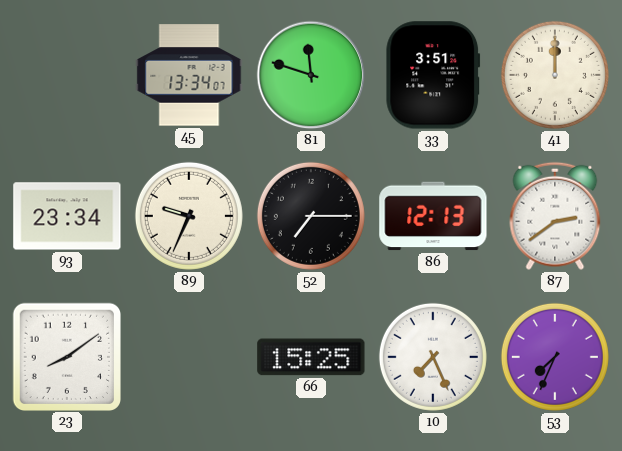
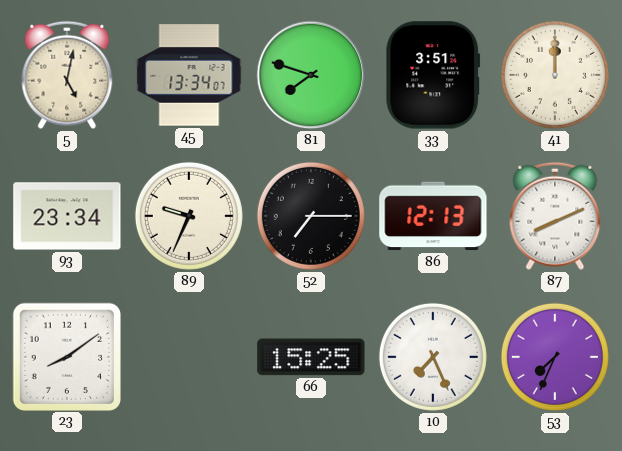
5: none -> 5:02 (67, 75)
81: 11:48 -> 7:48 (311, 75)
87: 2:39 -> 8:11 (555, 216)
